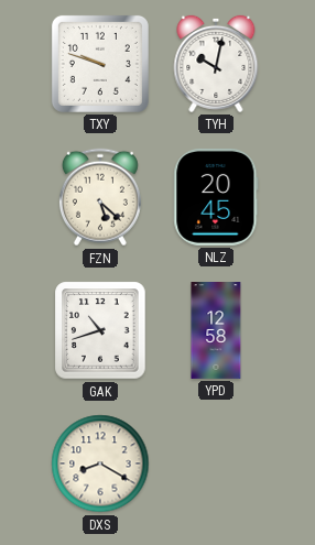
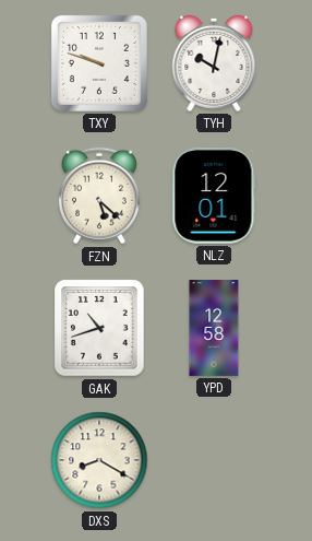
NLZ: 20:45 -> 12:01 (214, 196)
